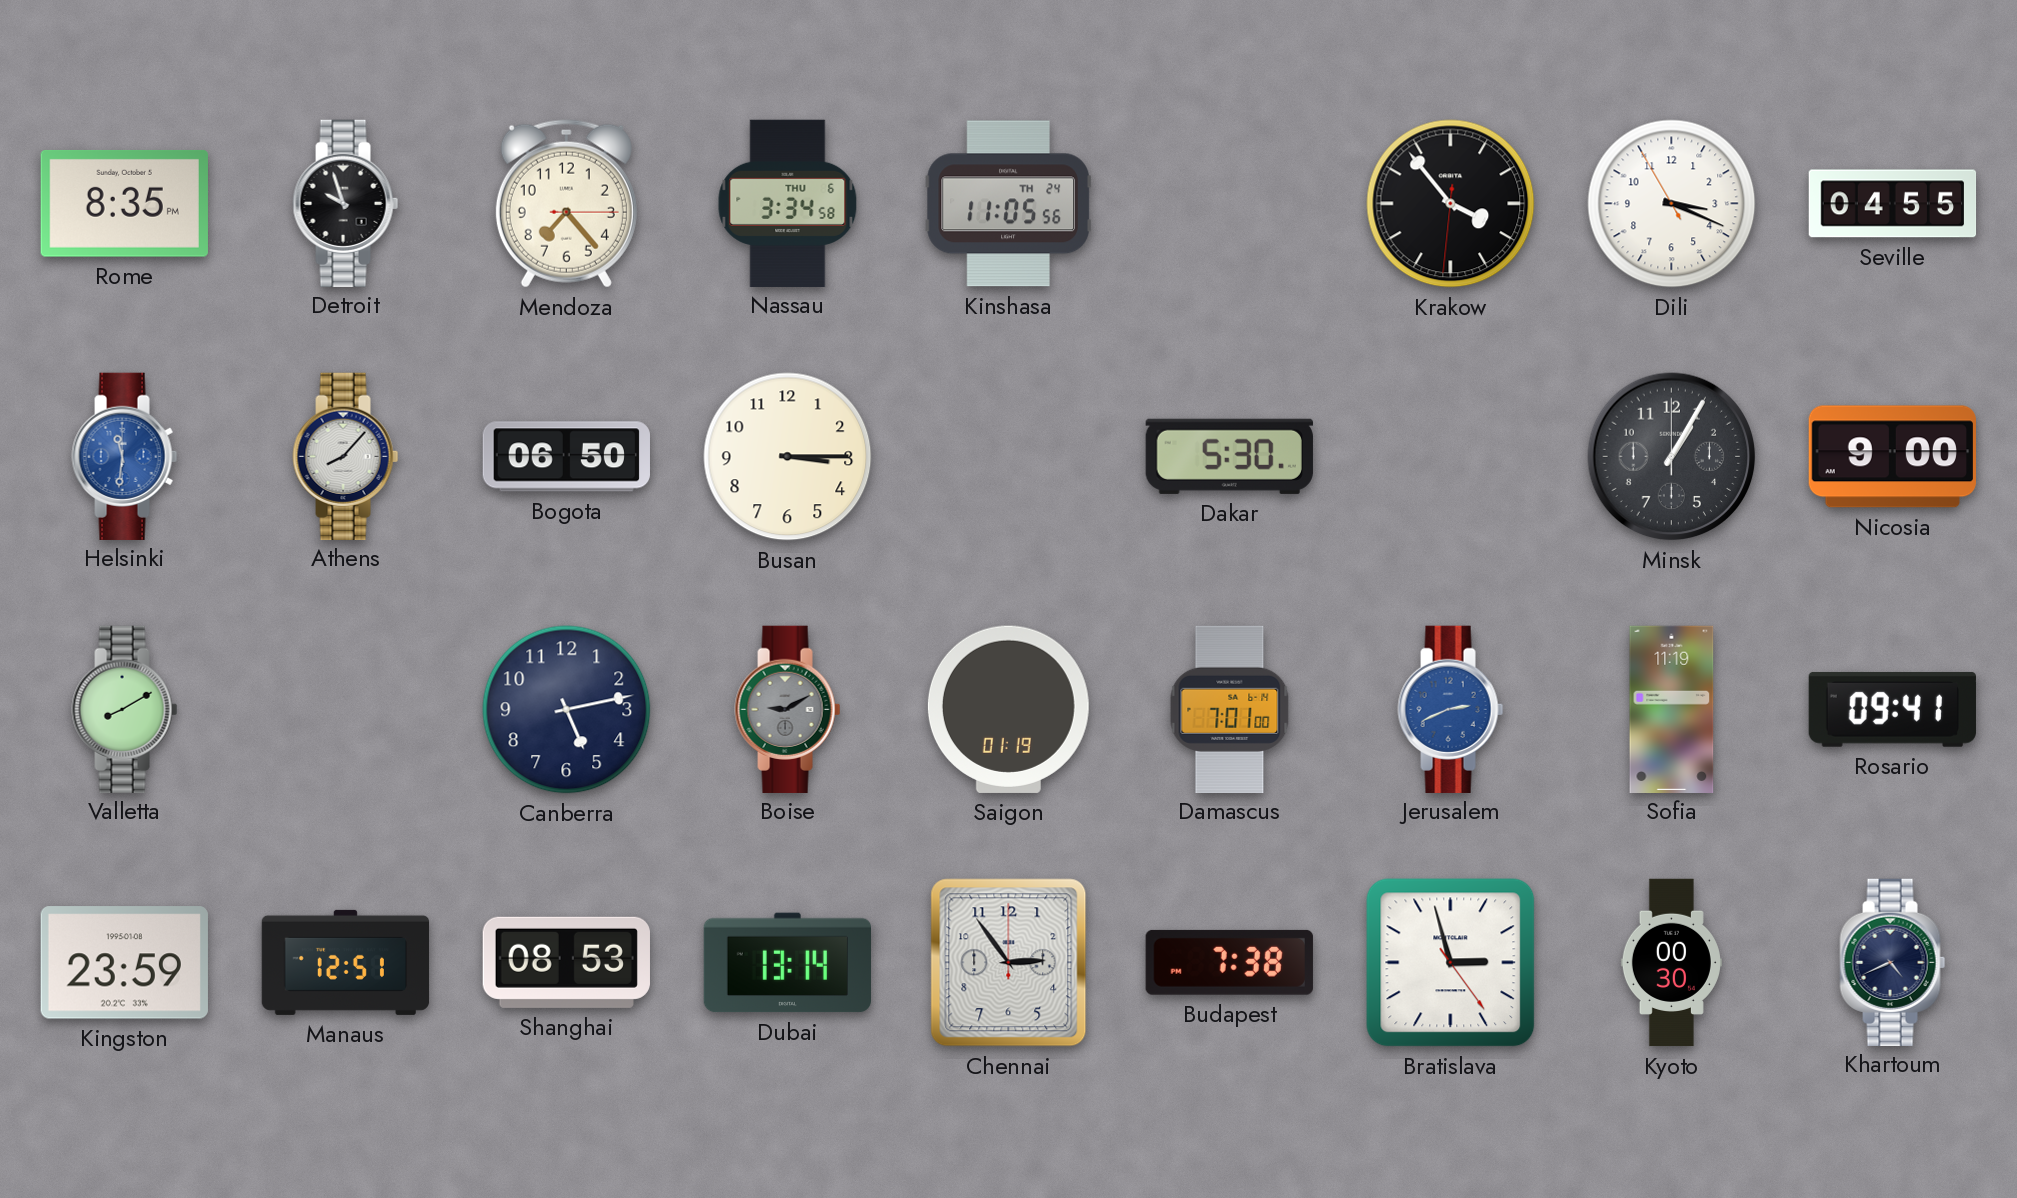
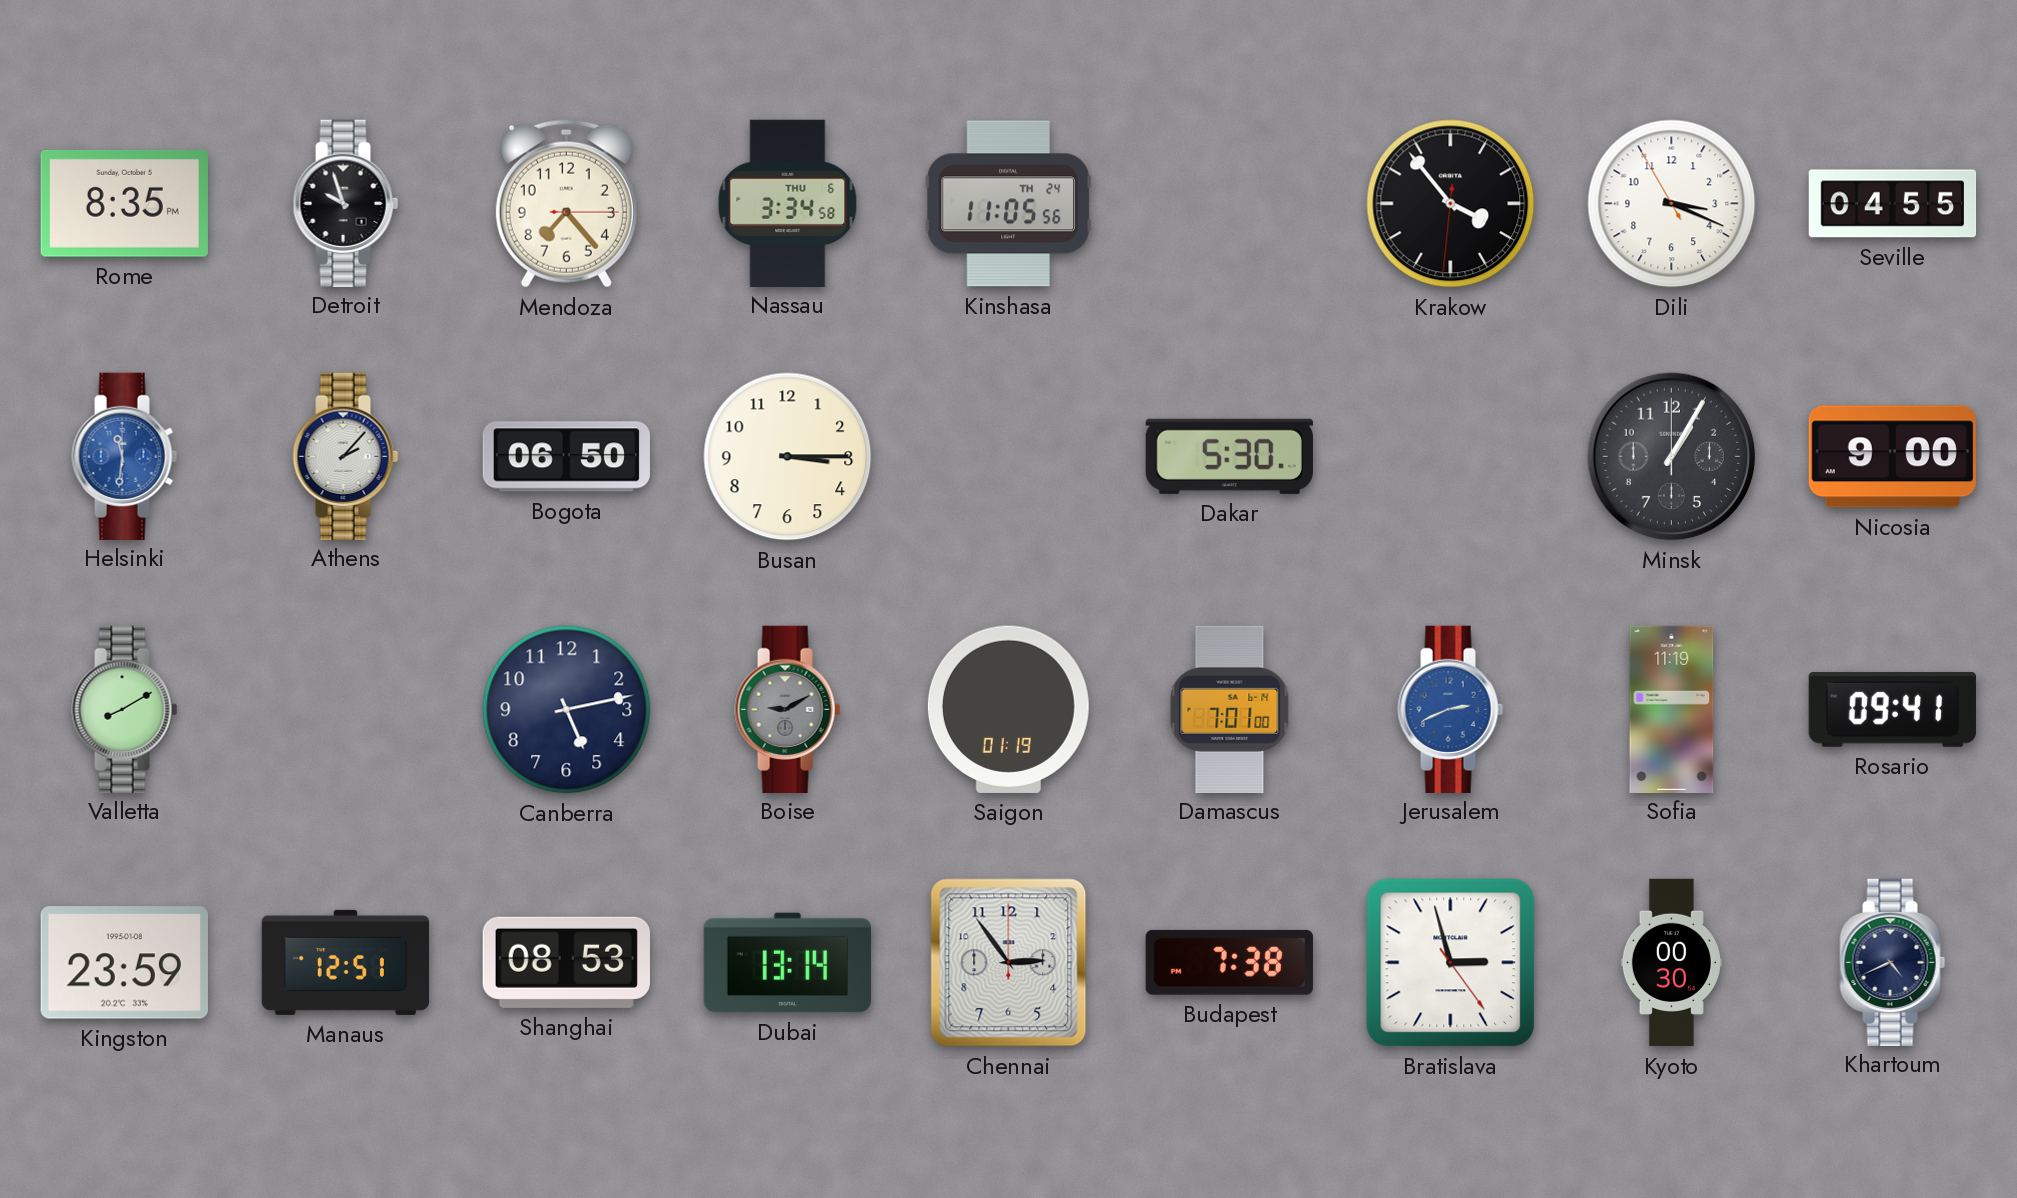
Athens: 8:07 -> 2:07 (346, 456)
